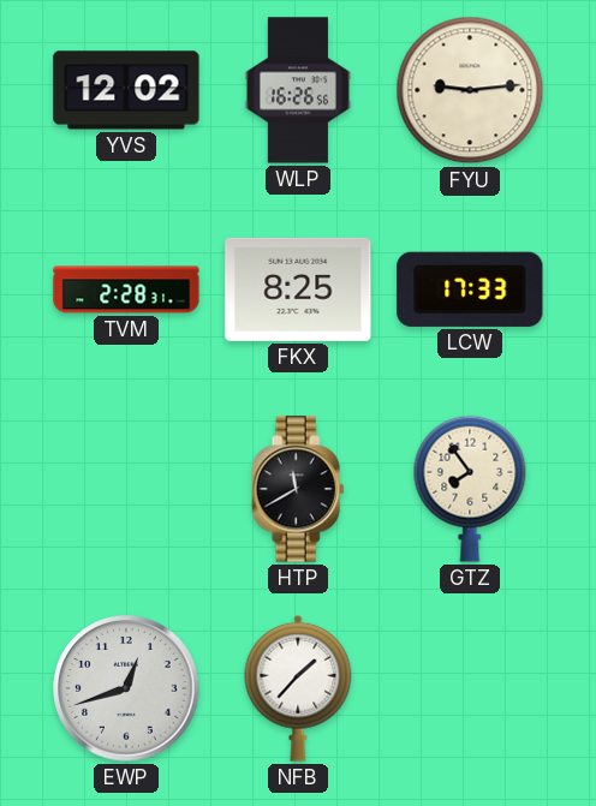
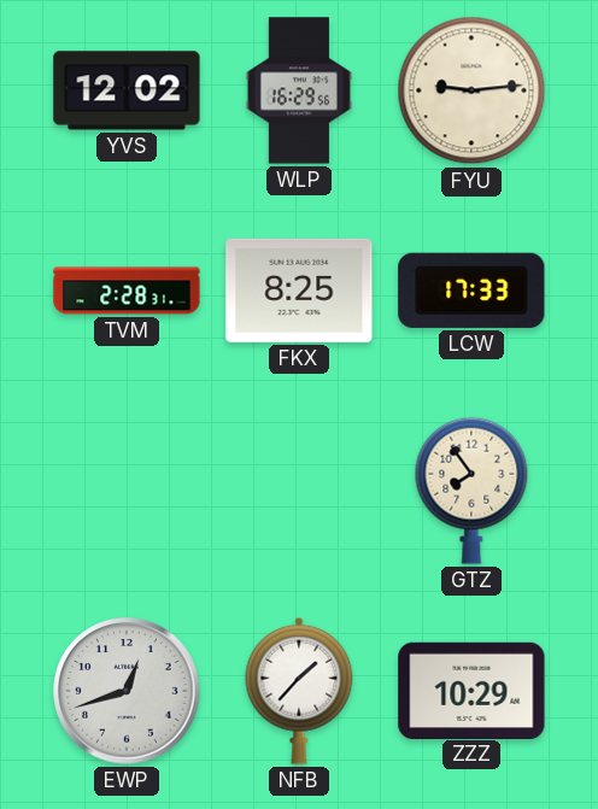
WLP: 16:26 -> 16:29 (299, 90)
HTP: 11:40 -> none (298, 489)
ZZZ: none -> 10:29 (471, 690)
